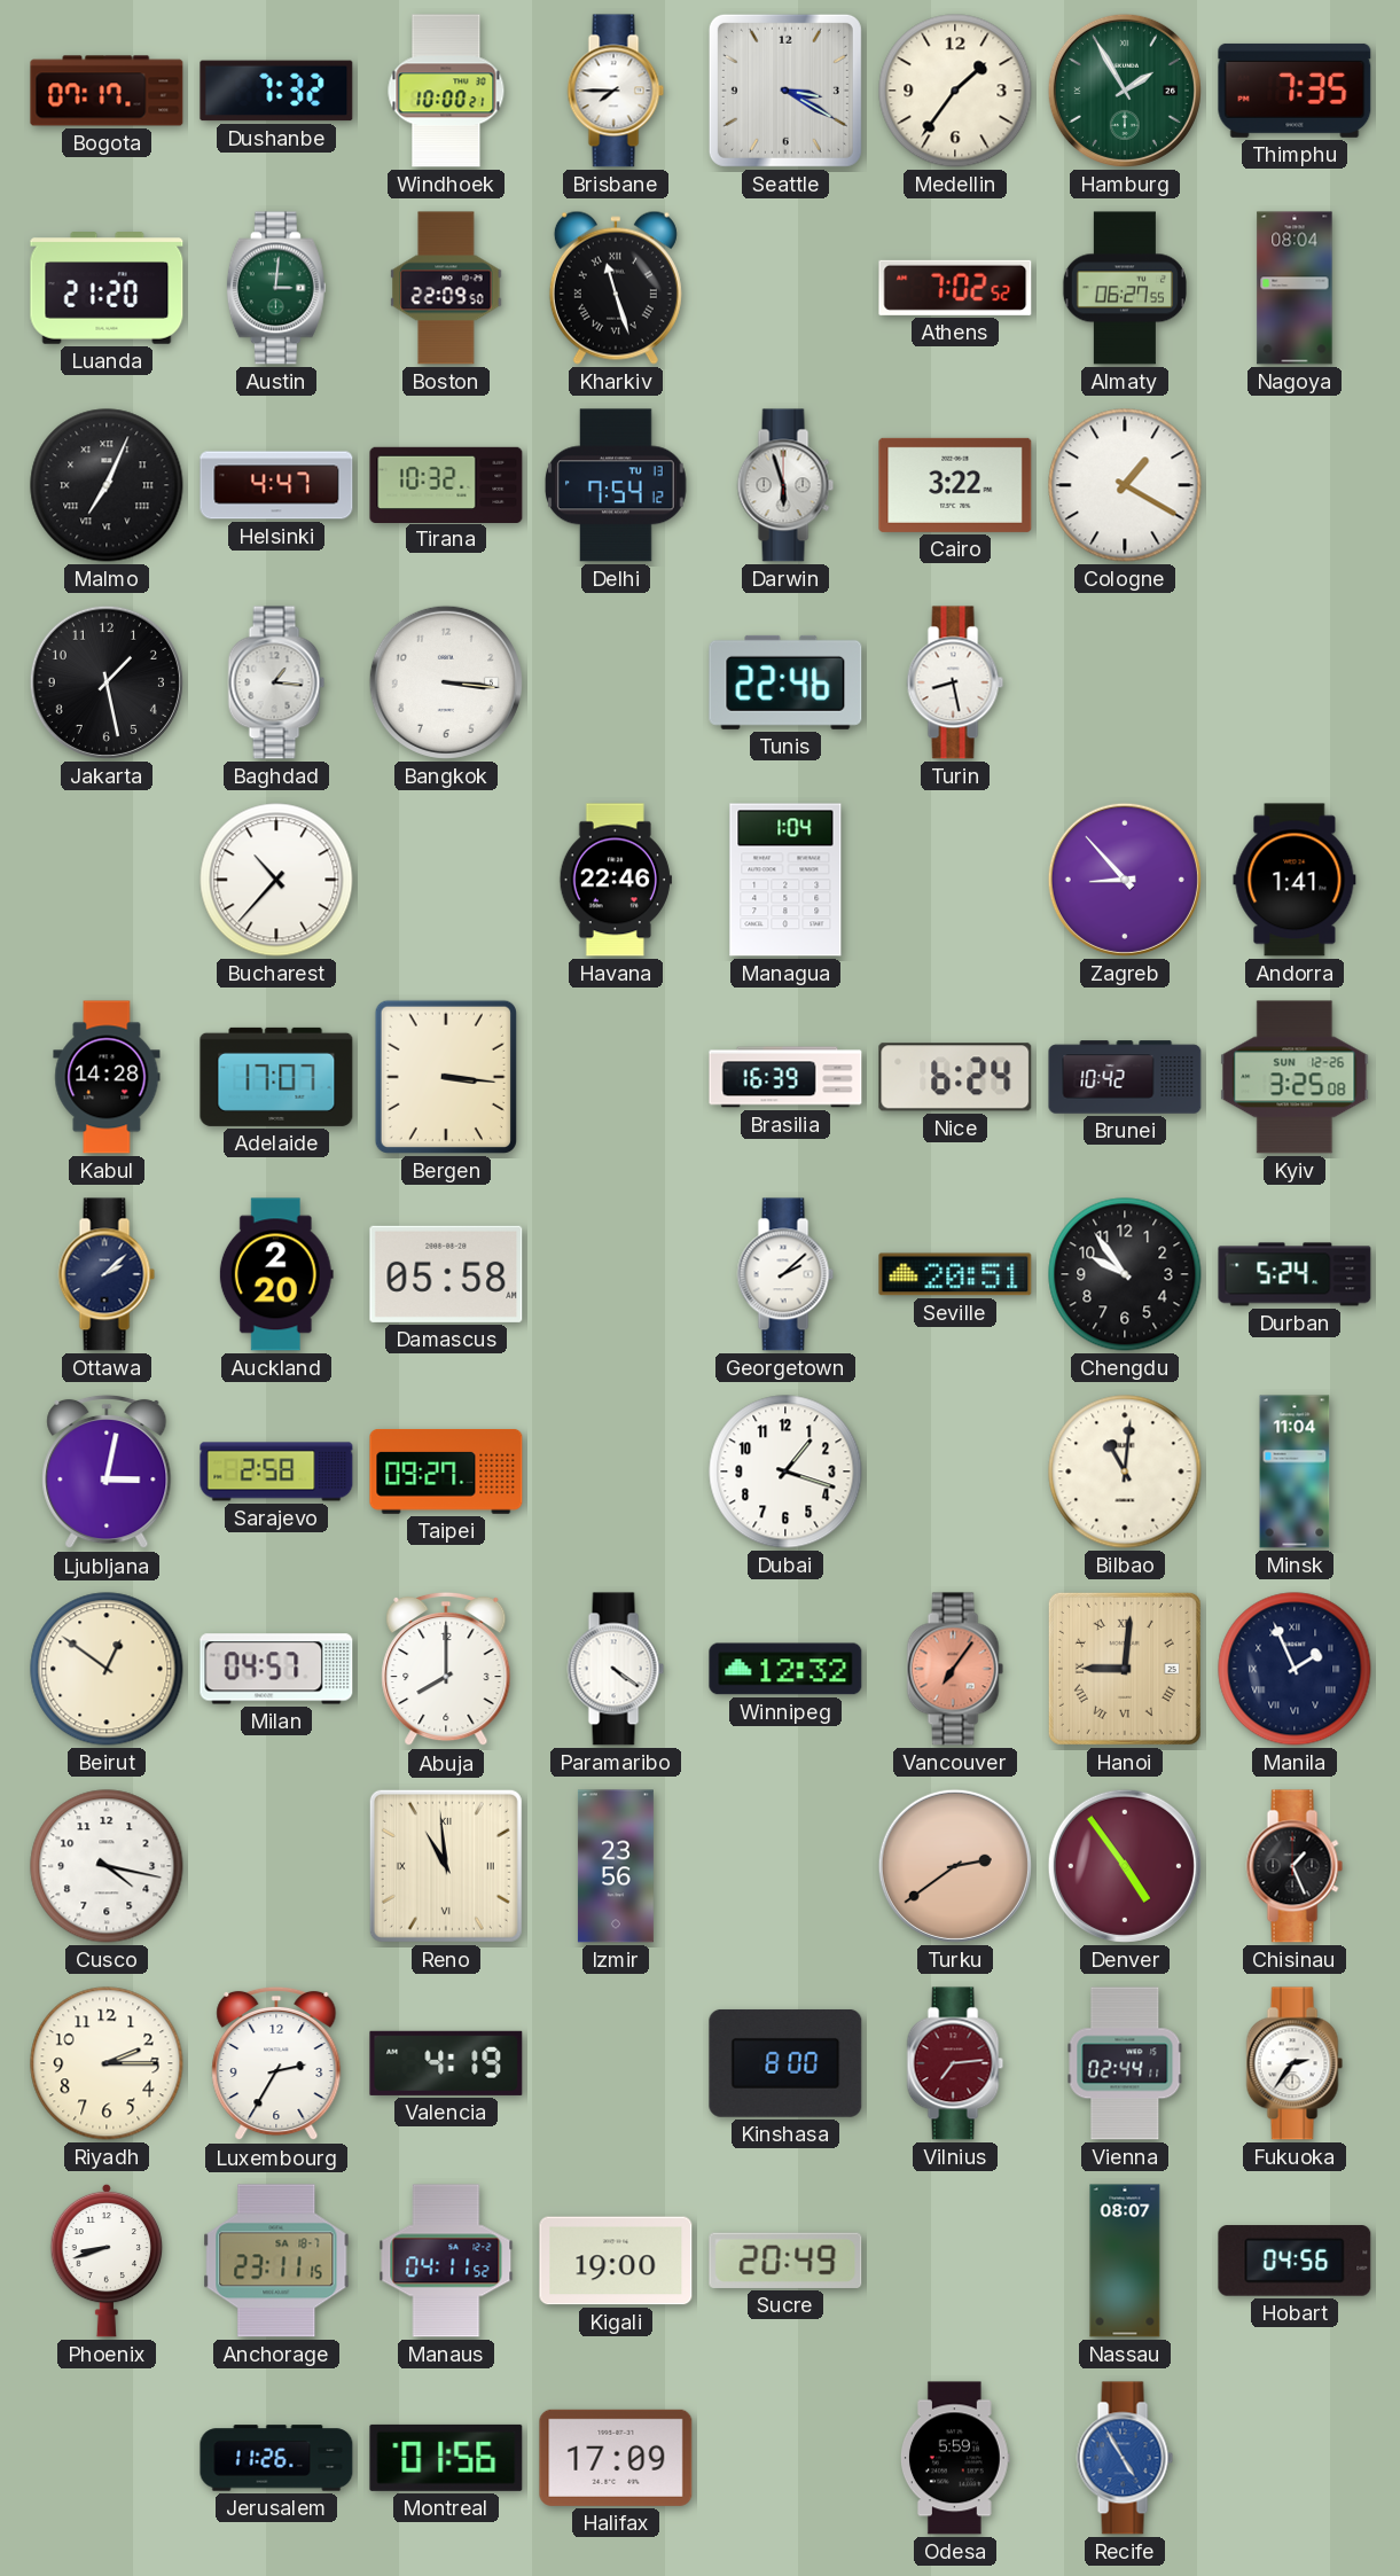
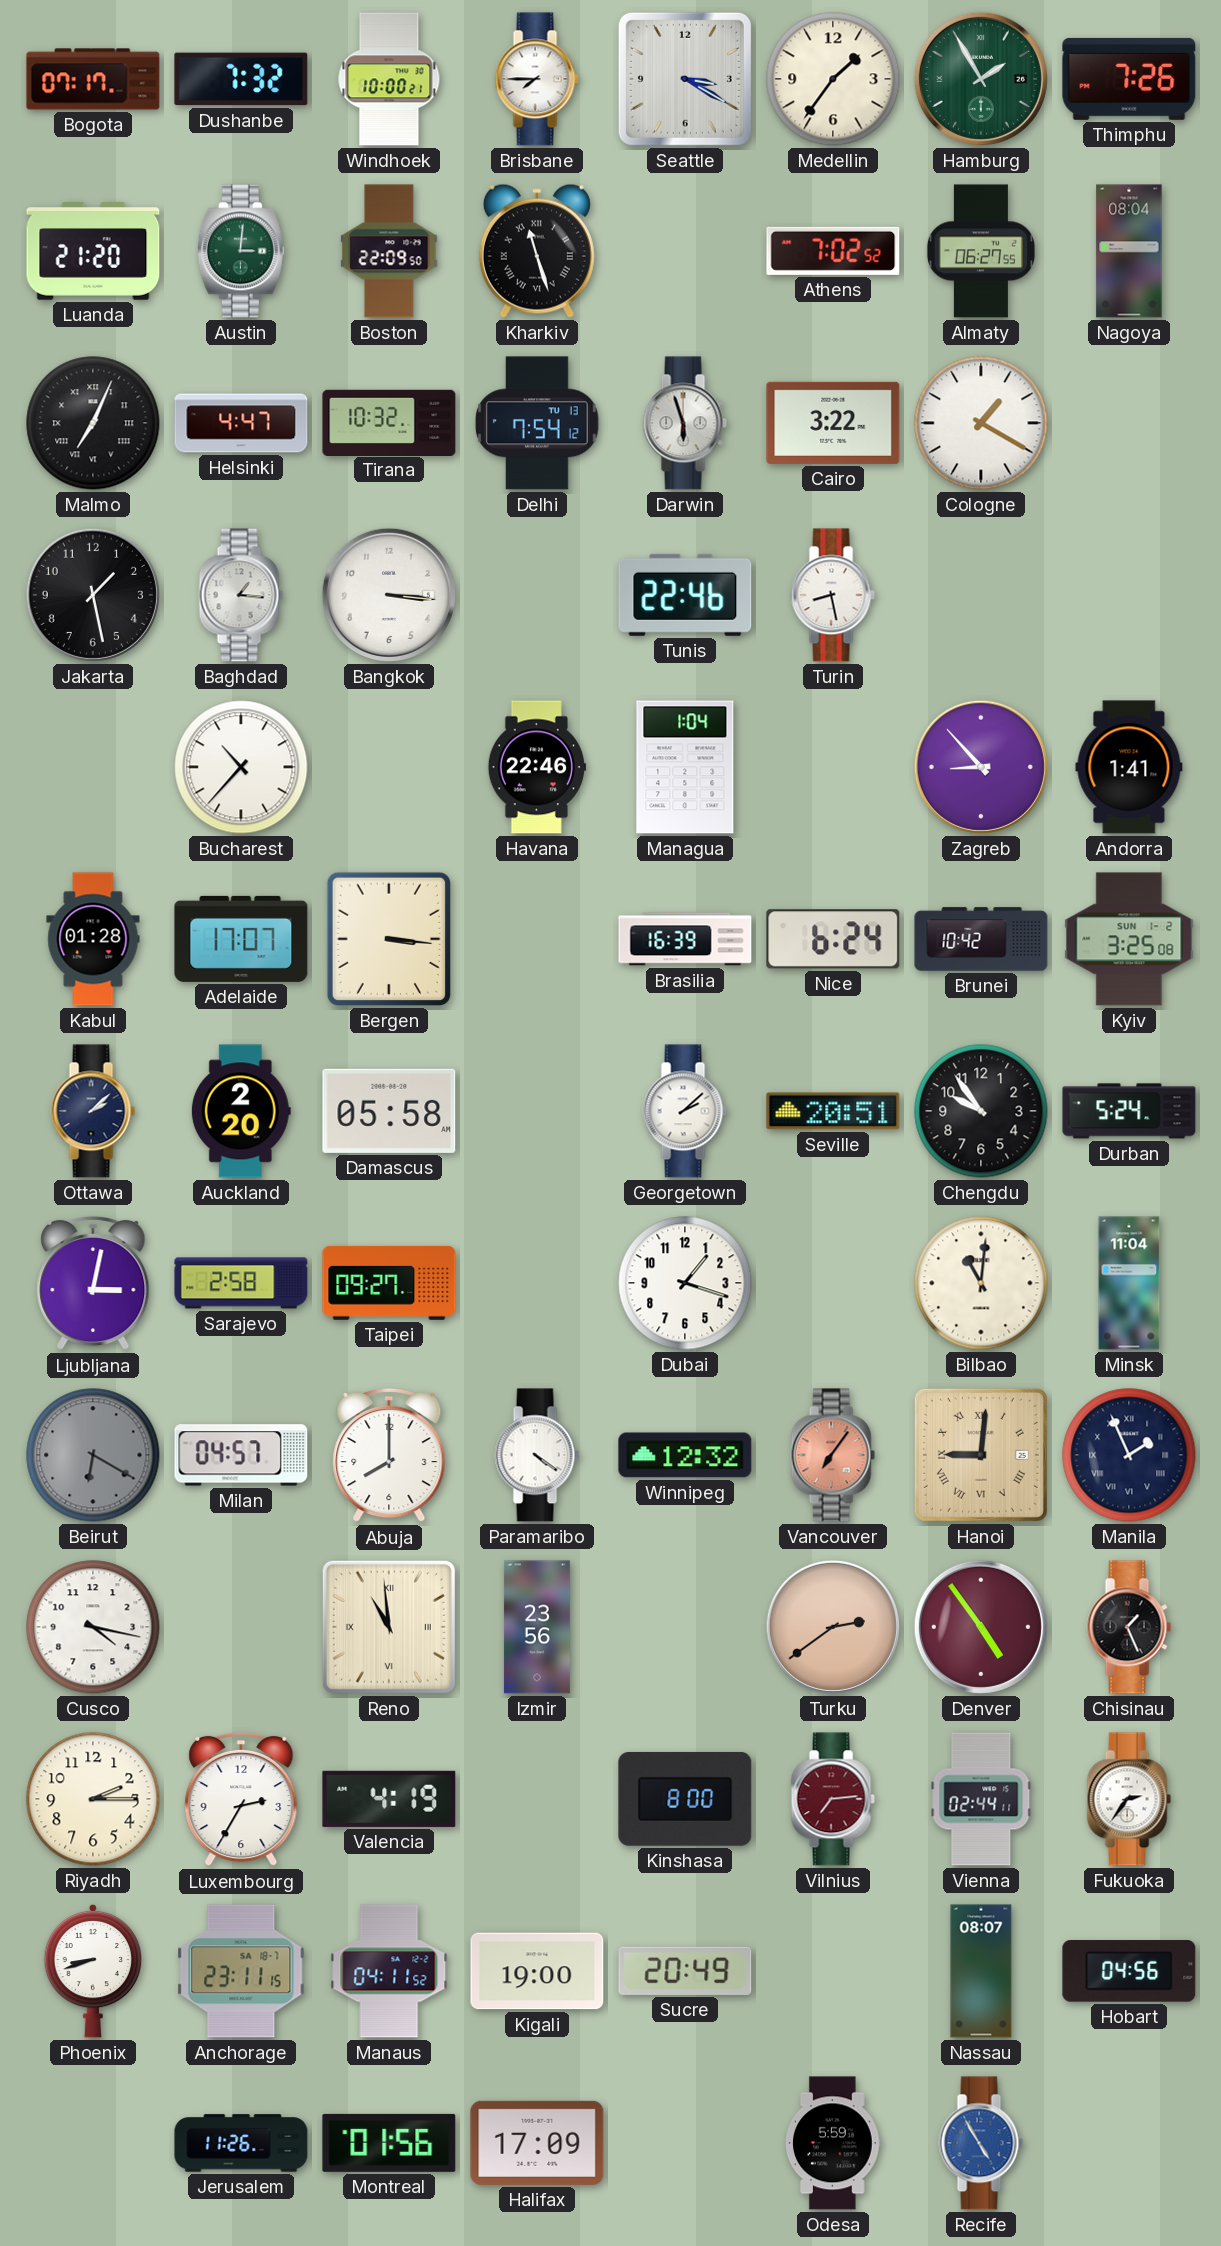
Thimphu: 7:35 -> 7:26 (1129, 79)
Kabul: 14:28 -> 01:28 (93, 939)
Kyiv date: SUN 12-26 -> SUN 1-2 (1129, 939)
Beirut: 12:51 -> 6:20 (93, 1455)
Beirut dial: cream -> grey (93, 1455)
